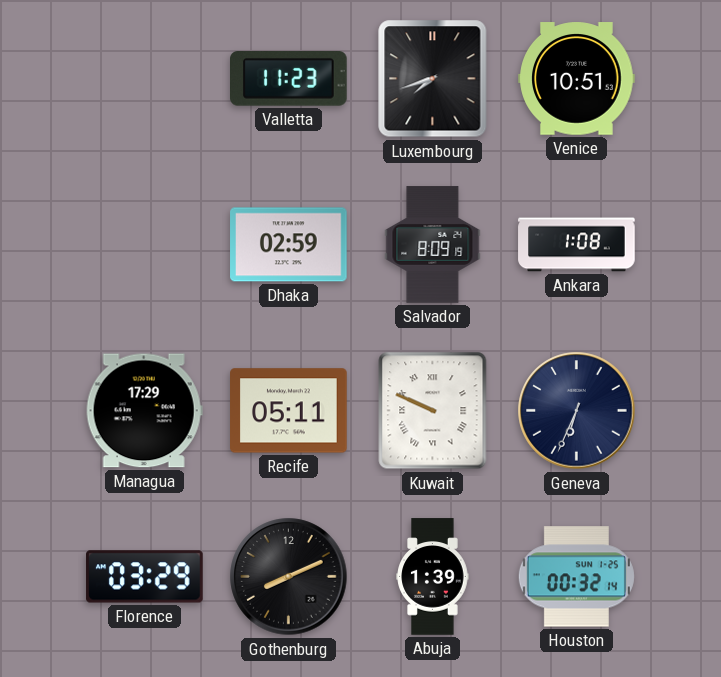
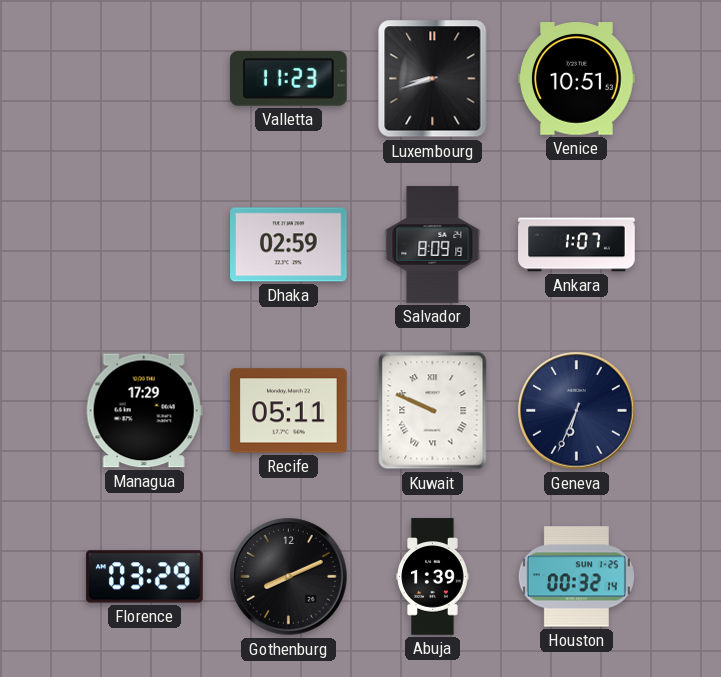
Luxembourg: 7:42 -> 8:42 (433, 79)
Ankara: 1:08 -> 1:07 (577, 245)
